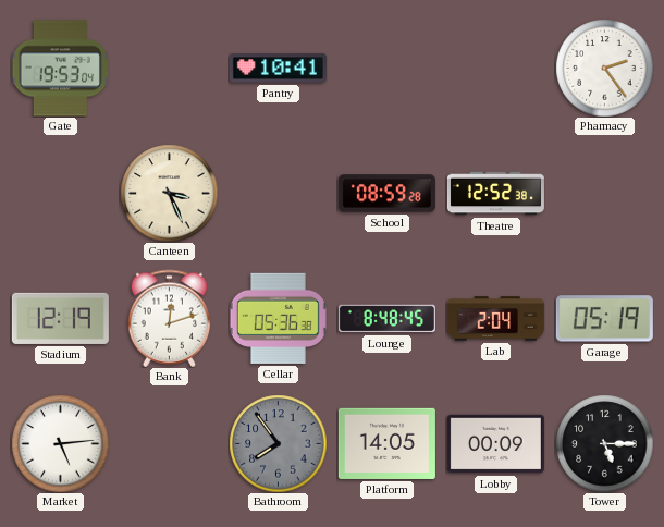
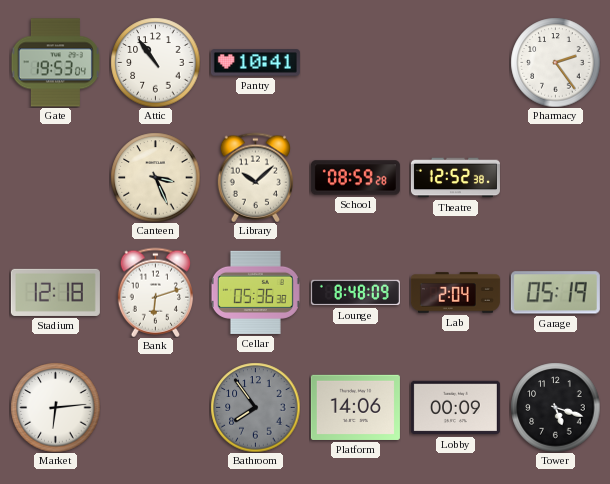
Attic: none -> 10:54 (155, 62)
Library: none -> 10:08 (255, 177)
Stadium: 12:19 -> 12:18 (55, 292)
Bank: 12:12 -> 6:12 (155, 292)
Lounge: 8:48:45 -> 8:48:09 (355, 293)
Market: 5:14 -> 6:14 (55, 407)
Platform: 14:05 -> 14:06 (355, 407)
Tower: 5:15 -> 5:18 (555, 407)
